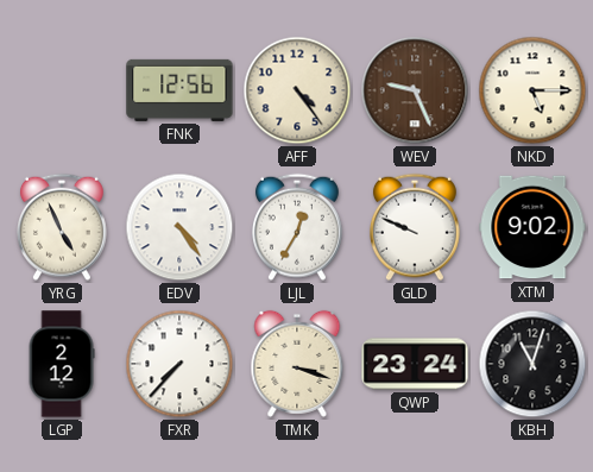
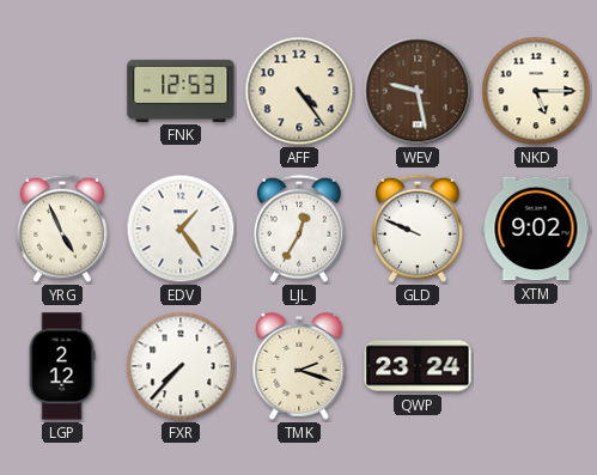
FNK: 12:56 -> 12:53 (181, 91)
WEV: 9:26 -> 9:28 (418, 91)
EDV: 4:24 -> 1:24 (181, 229)
TMK: 3:18 -> 2:18 (299, 366)
KBH: 11:03 -> none (532, 364)
